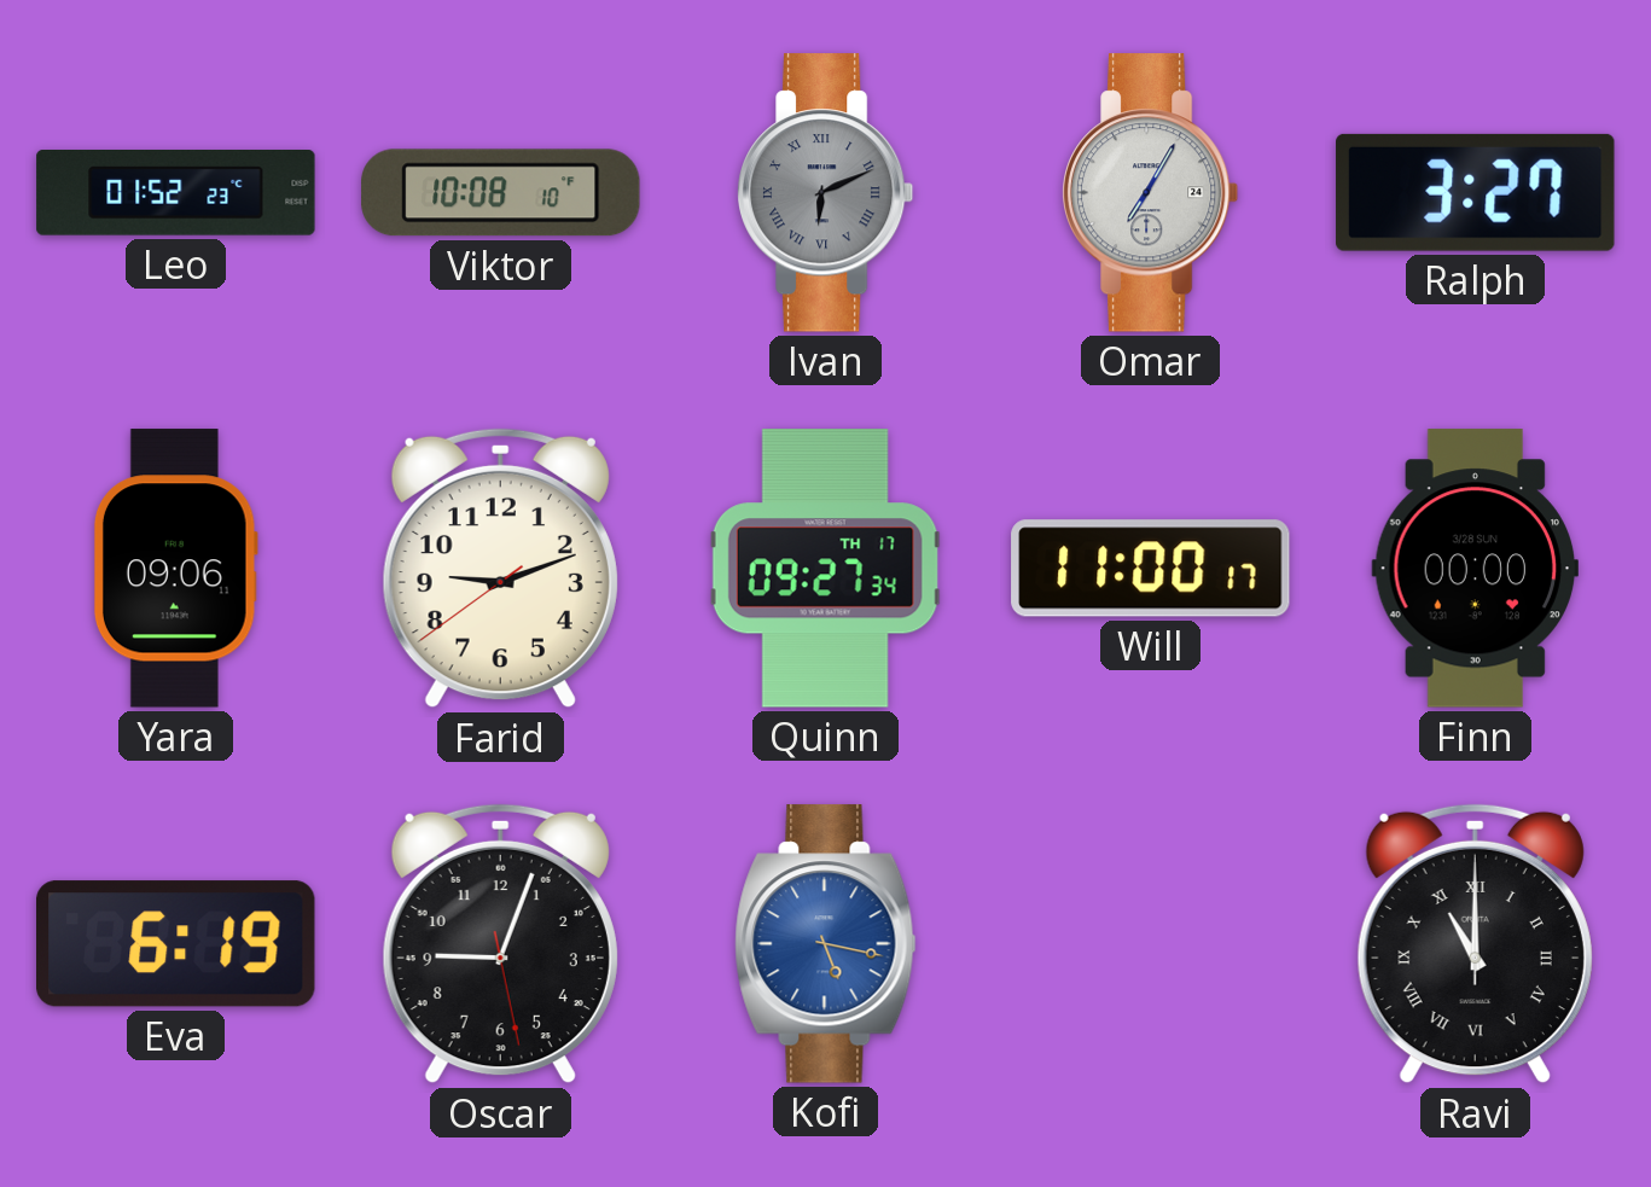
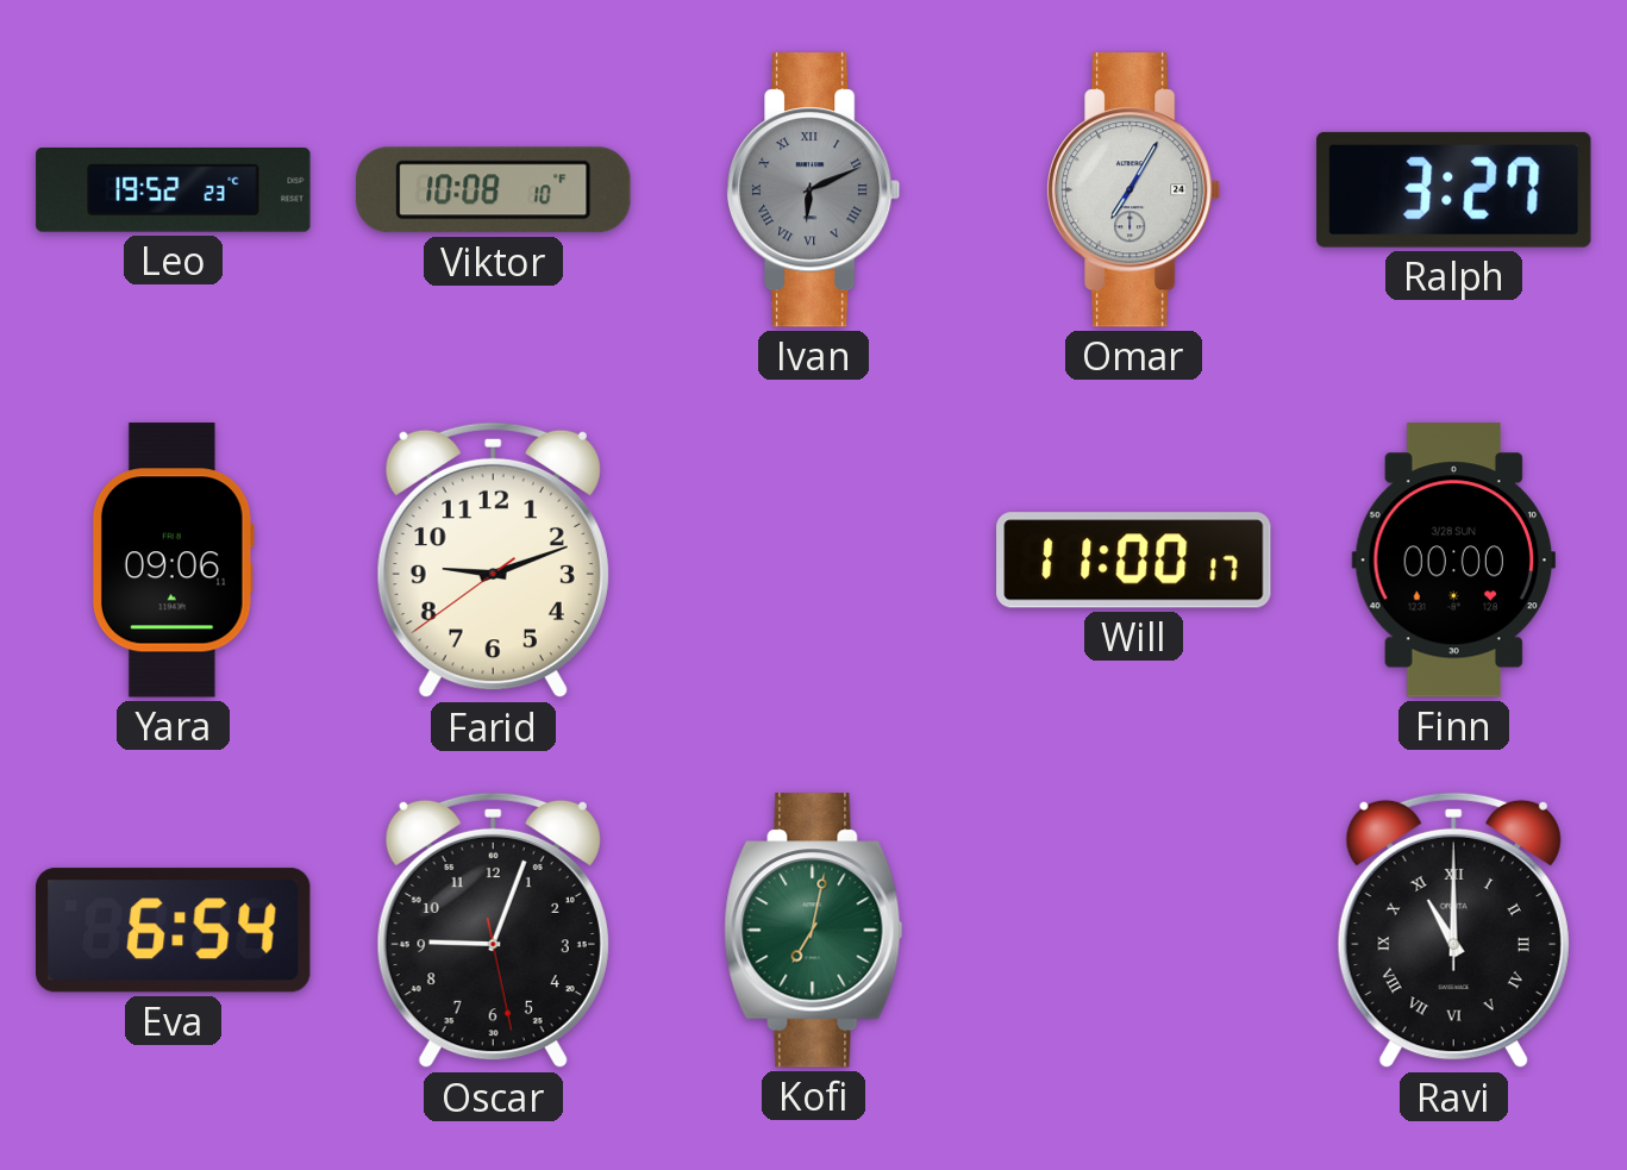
Leo: 01:52 -> 19:52 (174, 190)
Quinn: 09:27 -> none (825, 569)
Eva: 6:19 -> 6:54 (174, 931)
Kofi: 5:17 -> 7:02 (814, 931)
Kofi dial: blue -> green (814, 931)
